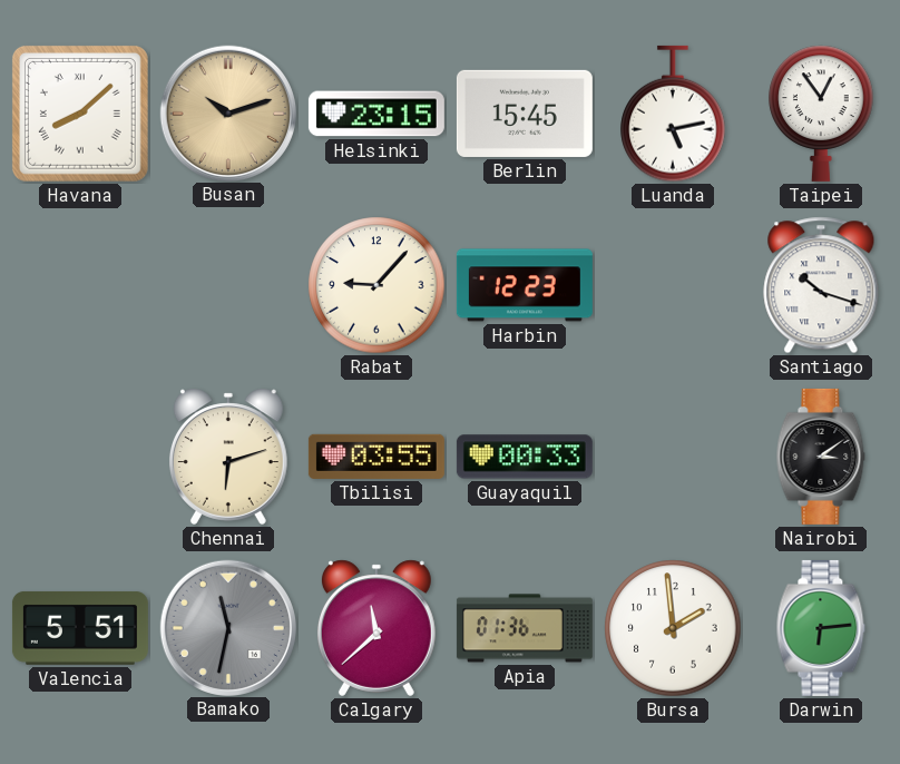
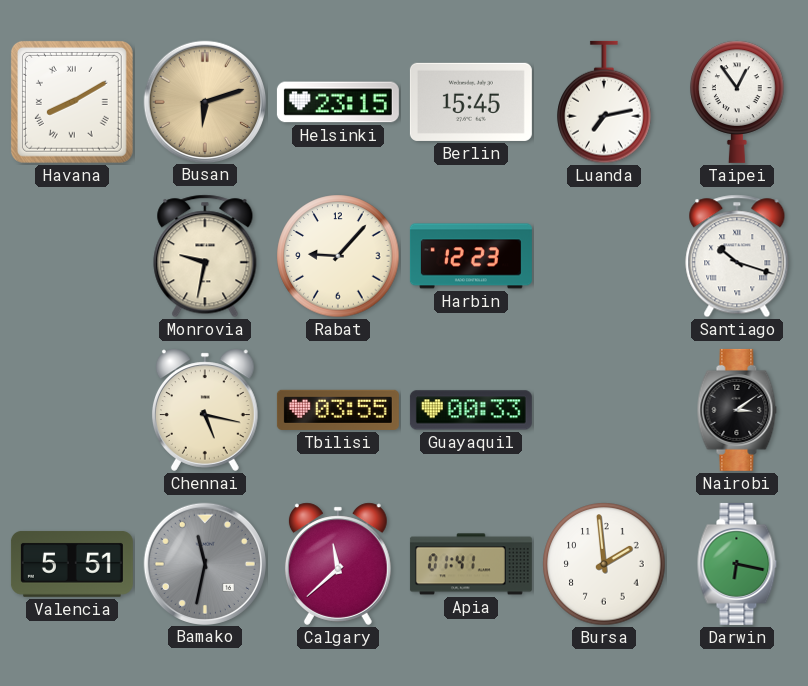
Havana: 8:08 -> 8:10 (72, 102)
Busan: 10:12 -> 6:12 (204, 101)
Luanda: 5:13 -> 7:13 (604, 102)
Monrovia: none -> 9:32 (205, 256)
Chennai: 6:12 -> 5:17 (205, 410)
Apia: 01:36 -> 01:41 (471, 564)
Darwin: 6:14 -> 6:17 (737, 564)
